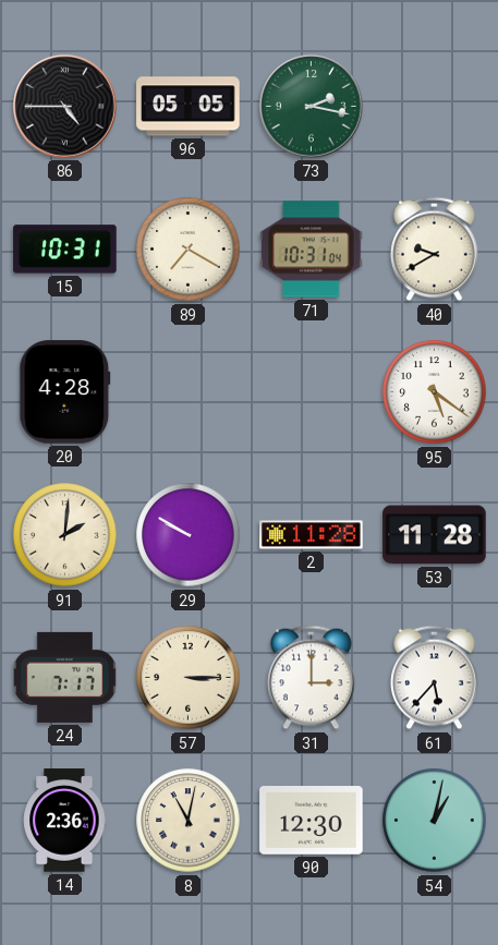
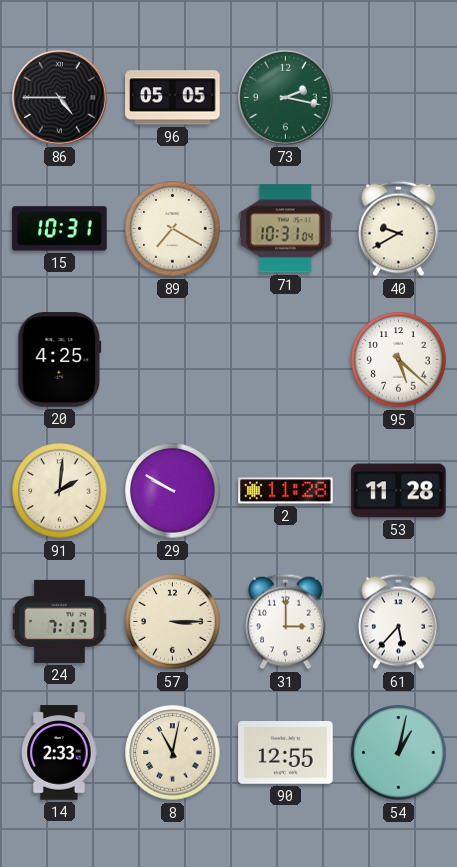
20: 4:28 -> 4:25 (60, 360)
95: 5:21 -> 5:22 (399, 360)
14: 2:36 -> 2:33 (60, 753)
90: 12:30 -> 12:55 (286, 753)
